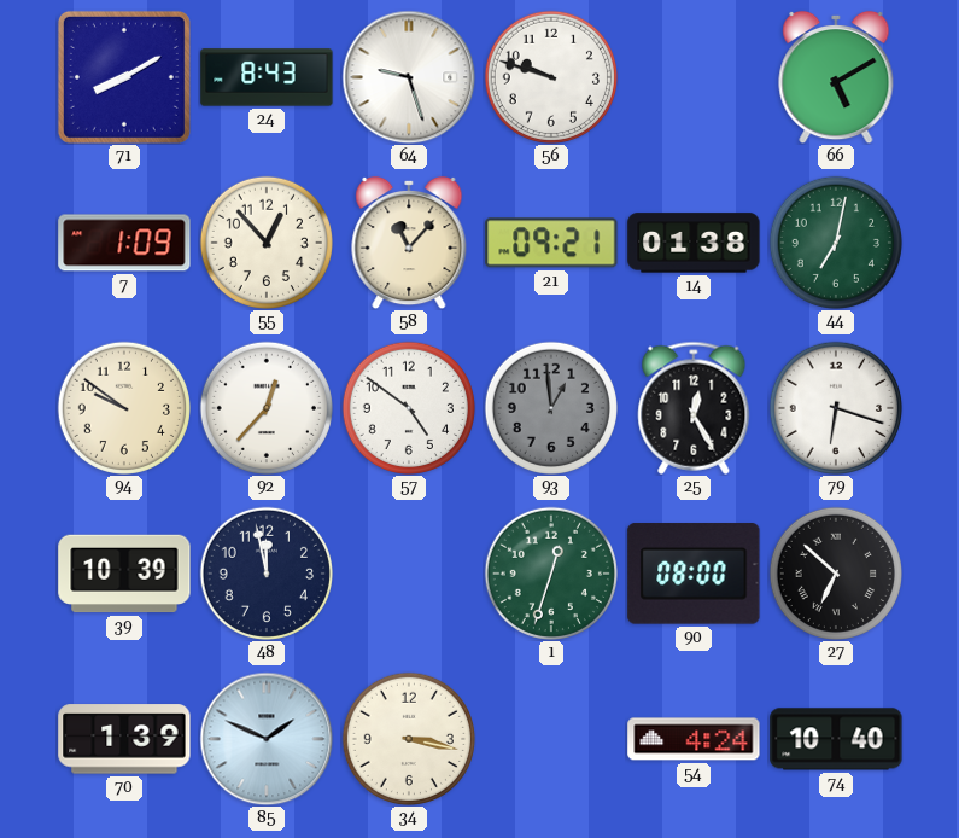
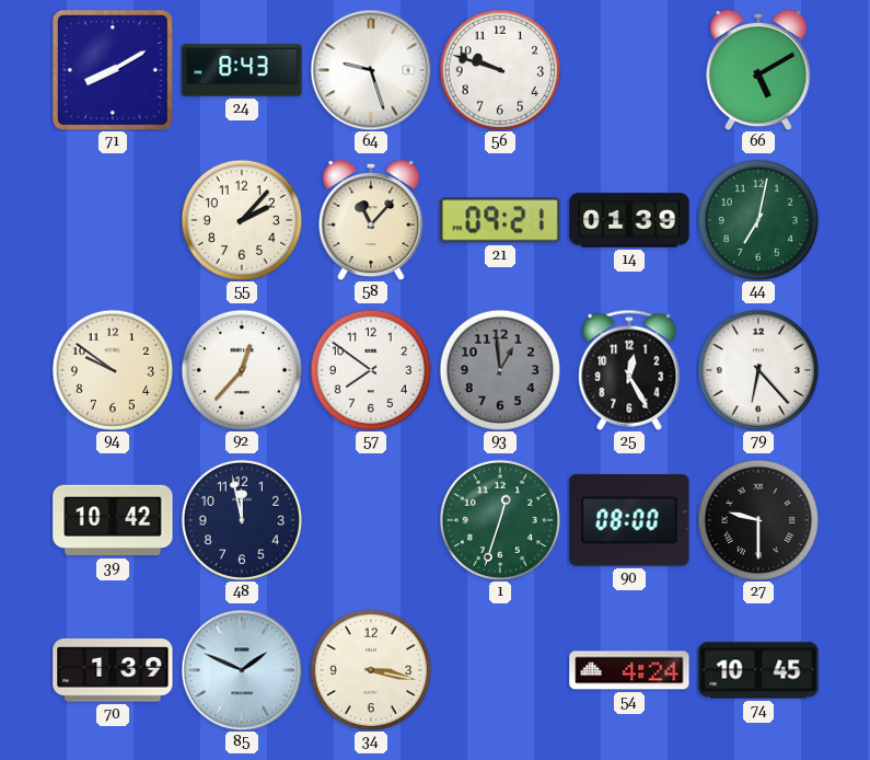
7: 1:09 -> none (124, 243)
55: 12:53 -> 2:07 (242, 220)
14: 01:38 -> 01:39 (629, 220)
57: 4:51 -> 7:51 (371, 370)
79: 6:18 -> 6:23 (758, 370)
39: 10:39 -> 10:42 (113, 520)
27: 6:52 -> 9:30 (758, 520)
74: 10:40 -> 10:45 (758, 670)
